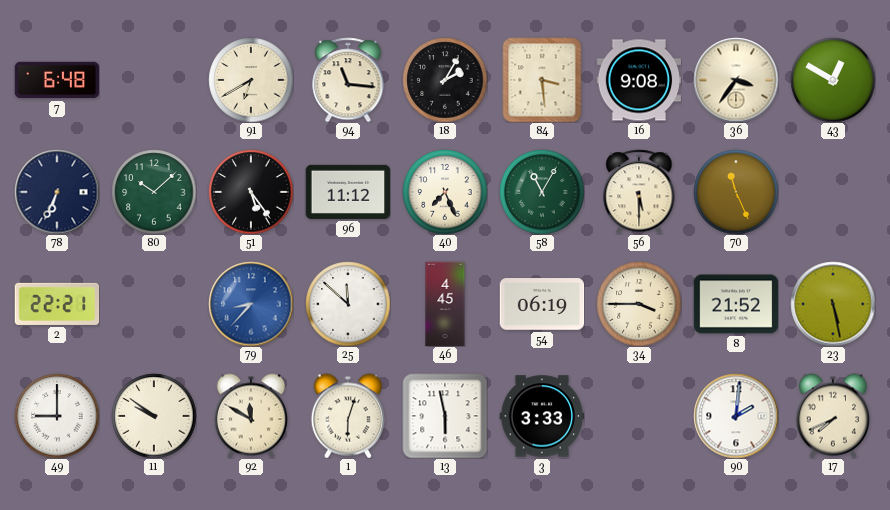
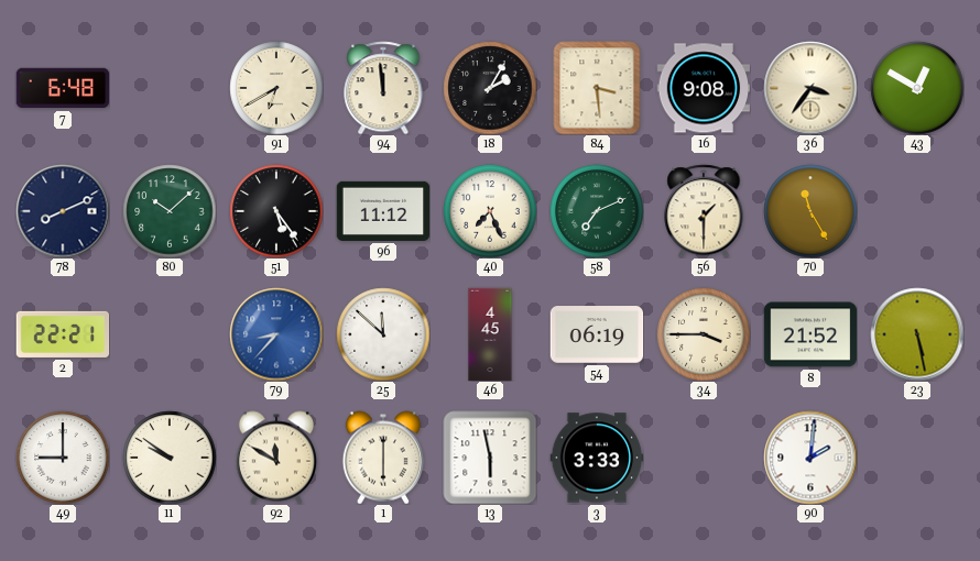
94: 11:16 -> 11:59 (383, 88)
78: 6:34 -> 8:11 (63, 211)
58: 11:05 -> 7:11 (597, 211)
56: 5:30 -> 1:30 (704, 211)
70: 11:26 -> 11:25 (810, 211)
1: 6:03 -> 6:00 (383, 458)
17: 7:41 -> none (833, 416)
